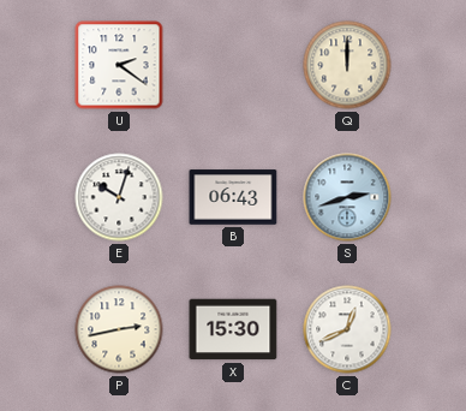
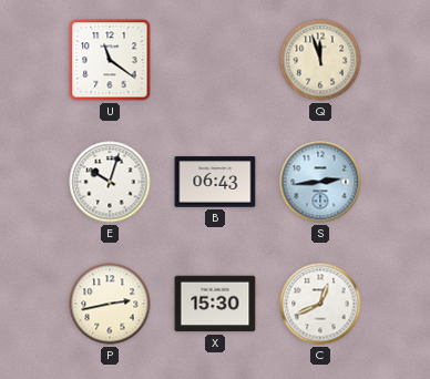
U: 2:21 -> 11:21 (110, 60)
Q: 12:00 -> 11:57 (320, 60)
S: 2:42 -> 2:44 (320, 182)
